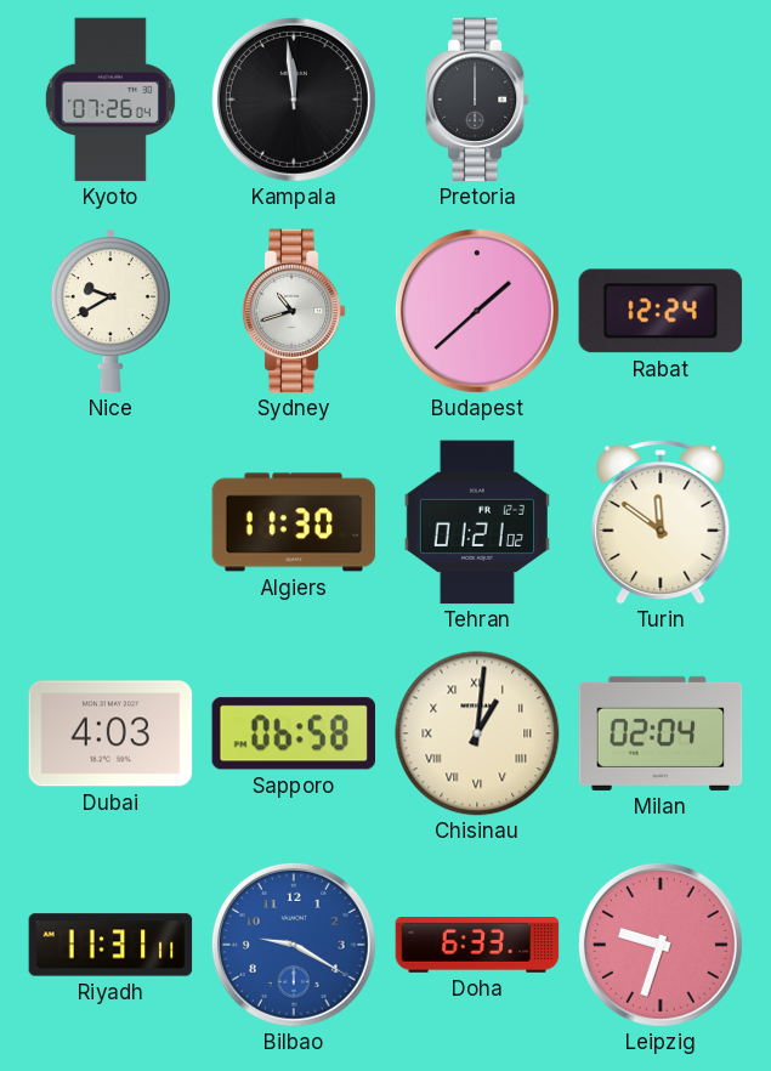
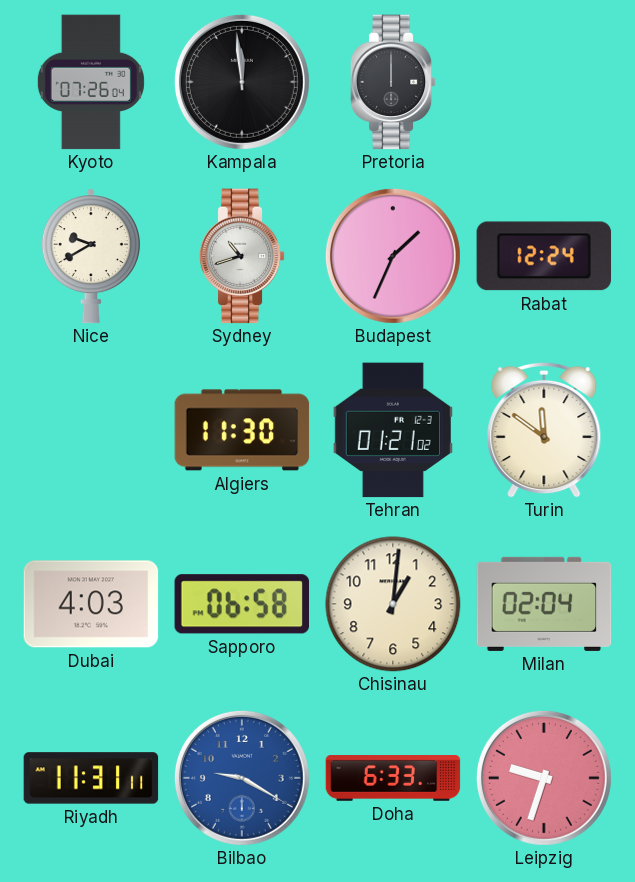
Budapest: 1:38 -> 1:34 (393, 256)
Chisinau numerals: Roman -> Arabic (393, 604)
